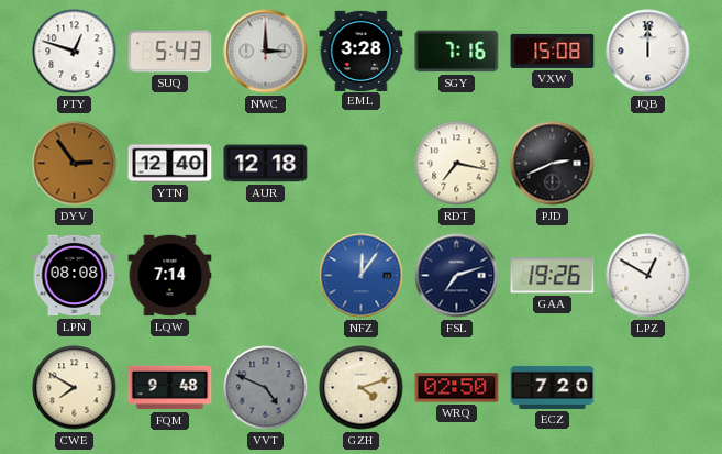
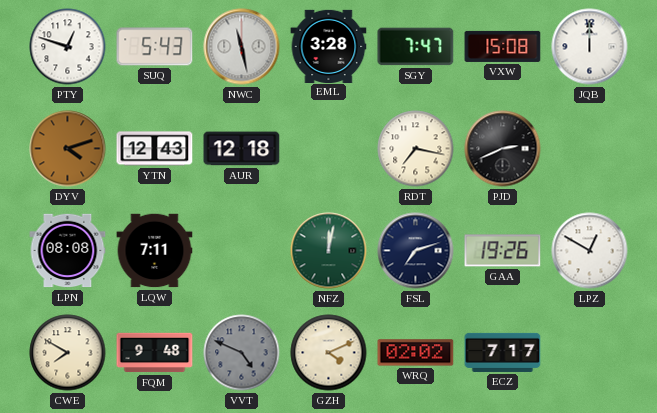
NWC: 3:00 -> 11:28 (242, 47)
SGY: 7:16 -> 7:47 (416, 47)
DYV: 2:54 -> 4:12 (68, 149)
YTN: 12:40 -> 12:43 (155, 149)
LQW: 7:14 -> 7:11 (155, 251)
NFZ: 12:06 -> 12:02 (329, 251)
NFZ dial: blue -> green (329, 251)
GZH: 4:12 -> 4:11 (329, 353)
WRQ: 02:50 -> 02:02 (416, 353)
ECZ: 7:20 -> 7:17 (503, 352)
